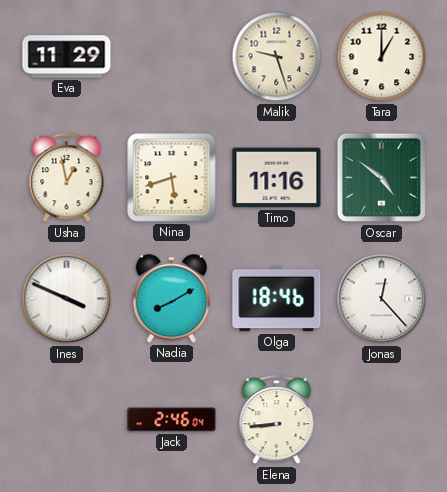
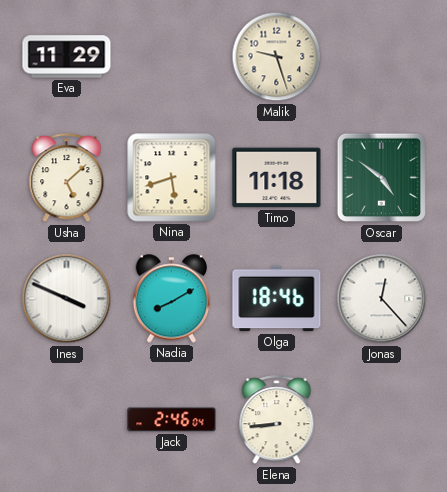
Tara: 1:00 -> none (382, 57)
Usha: 12:58 -> 5:08 (67, 178)
Timo: 11:16 -> 11:18 (277, 178)
